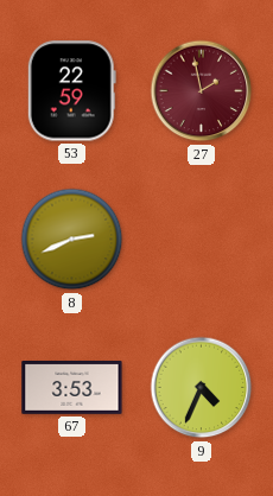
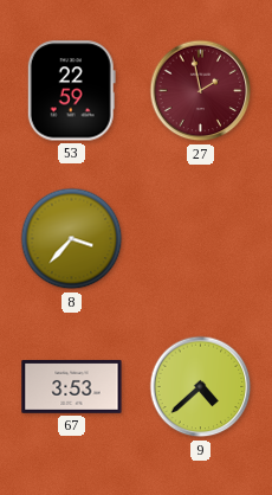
8: 2:41 -> 3:37 (72, 239)
9: 4:34 -> 4:38 (201, 387)
